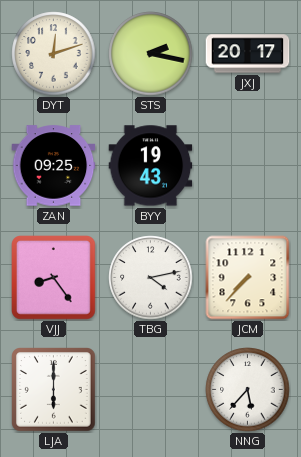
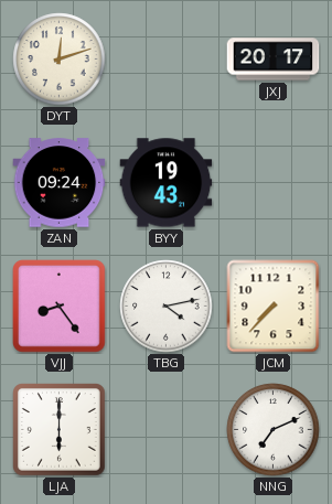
STS: 2:17 -> none (151, 54)
ZAN: 09:25 -> 09:24 (60, 183)
NNG: 5:37 -> 7:11 (274, 430)
